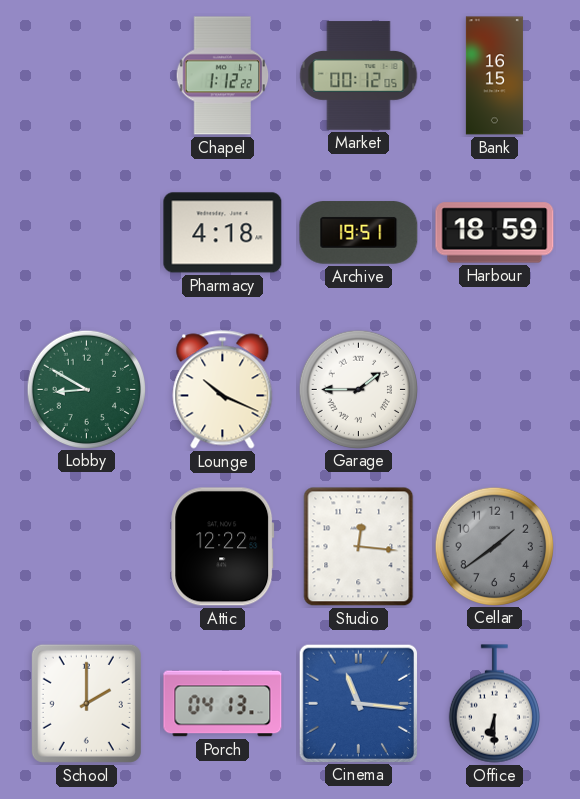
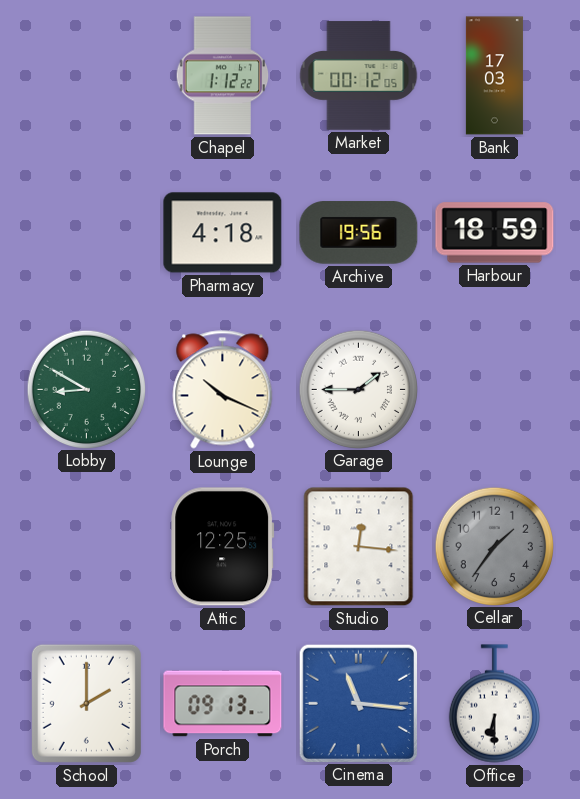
Bank: 16:15 -> 17:03 (494, 76)
Archive: 19:51 -> 19:56 (359, 233)
Attic: 12:22 -> 12:25 (223, 547)
Cellar: 1:39 -> 1:36 (494, 546)
Porch: 04:13 -> 09:13 (223, 704)
